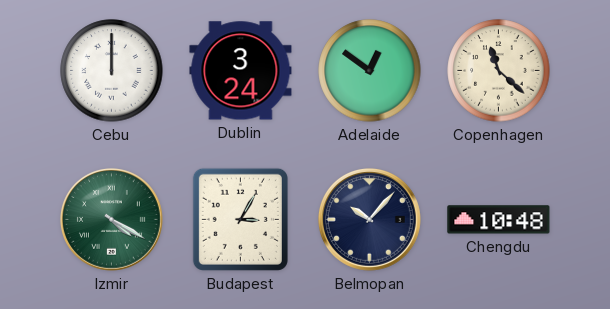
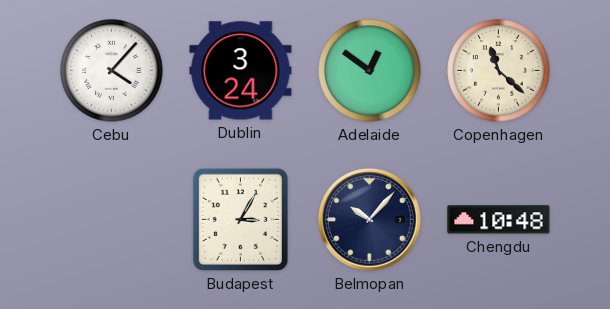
Cebu: 12:00 -> 4:07 (112, 71)
Izmir: 4:20 -> none (111, 219)
